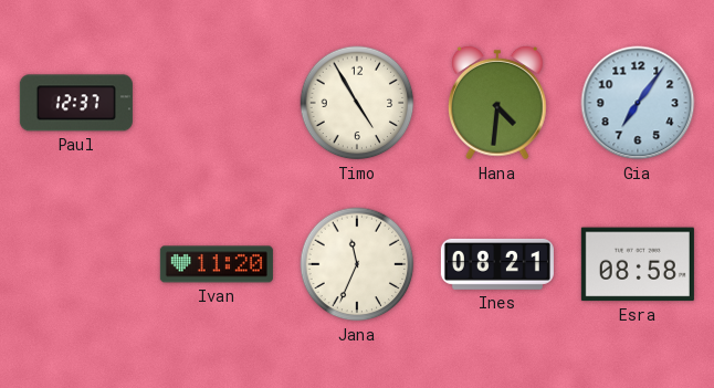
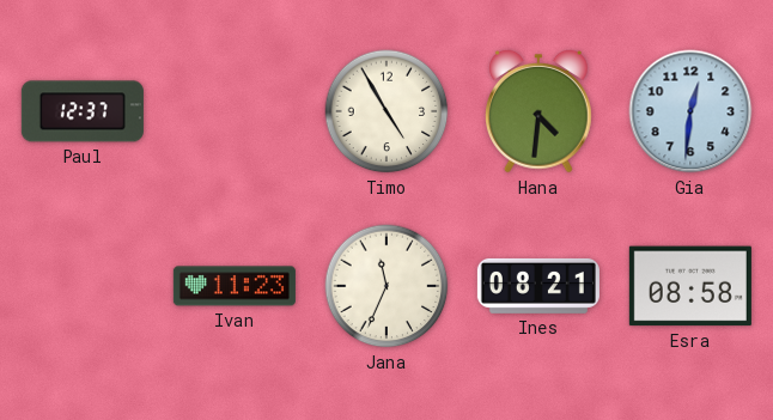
Gia: 7:06 -> 12:31 (690, 111)
Ivan: 11:20 -> 11:23 (235, 286)
